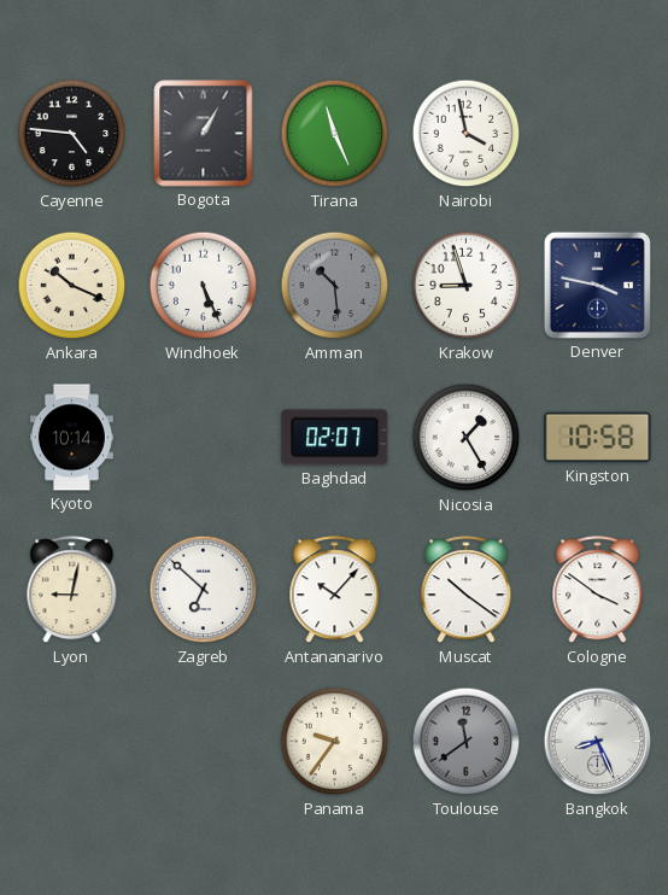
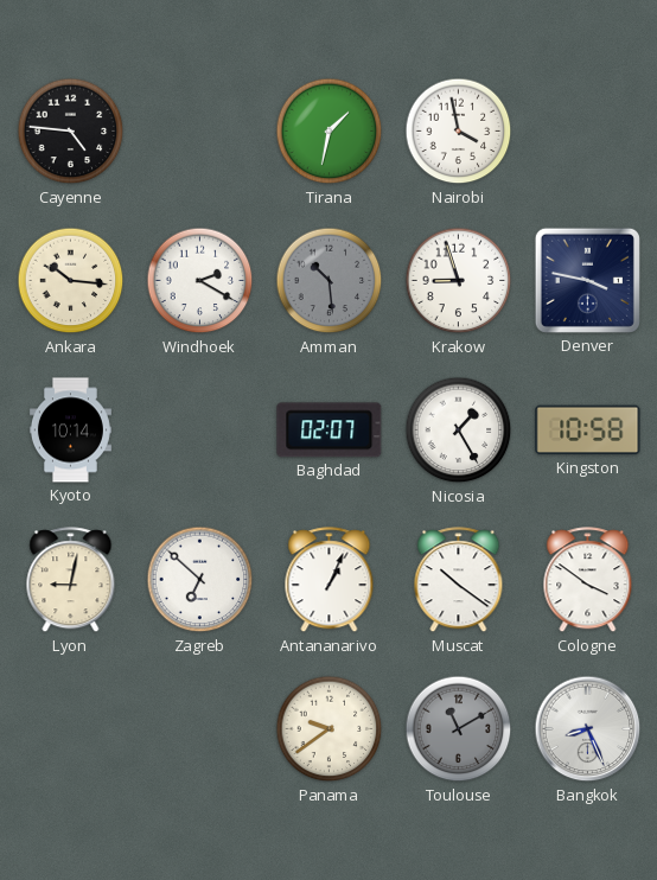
Bogota: 1:05 -> none (204, 134)
Tirana: 11:26 -> 1:32 (330, 132)
Ankara: 10:19 -> 10:16 (71, 281)
Windhoek: 5:26 -> 2:20 (200, 281)
Antananarivo: 10:07 -> 1:04 (330, 580)
Panama: 9:36 -> 9:39 (330, 729)
Toulouse: 11:39 -> 11:10 (459, 729)
